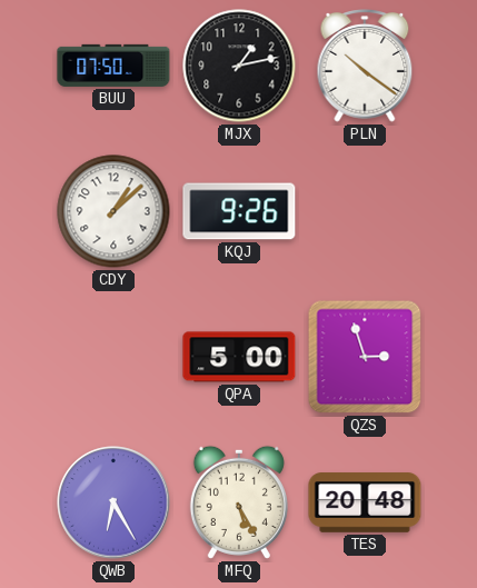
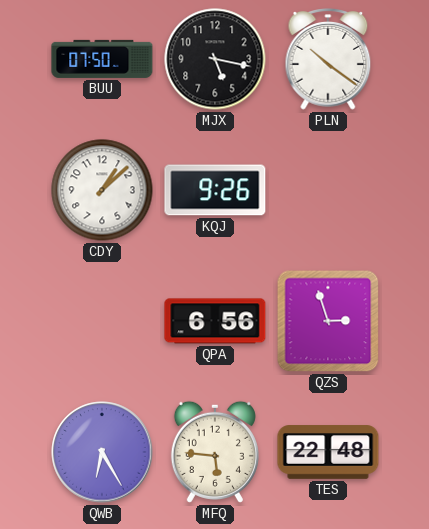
MJX: 1:13 -> 5:17 (215, 59)
QPA: 5:00 -> 6:56 (215, 321)
MFQ: 5:25 -> 5:46 (215, 452)
TES: 20:48 -> 22:48 (328, 452)
